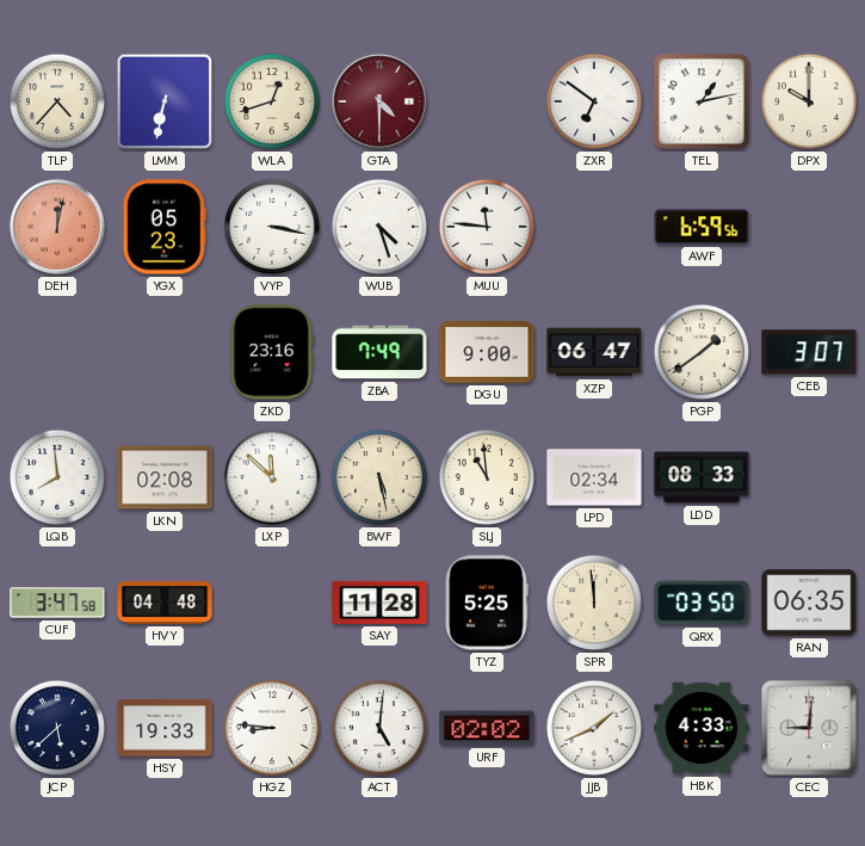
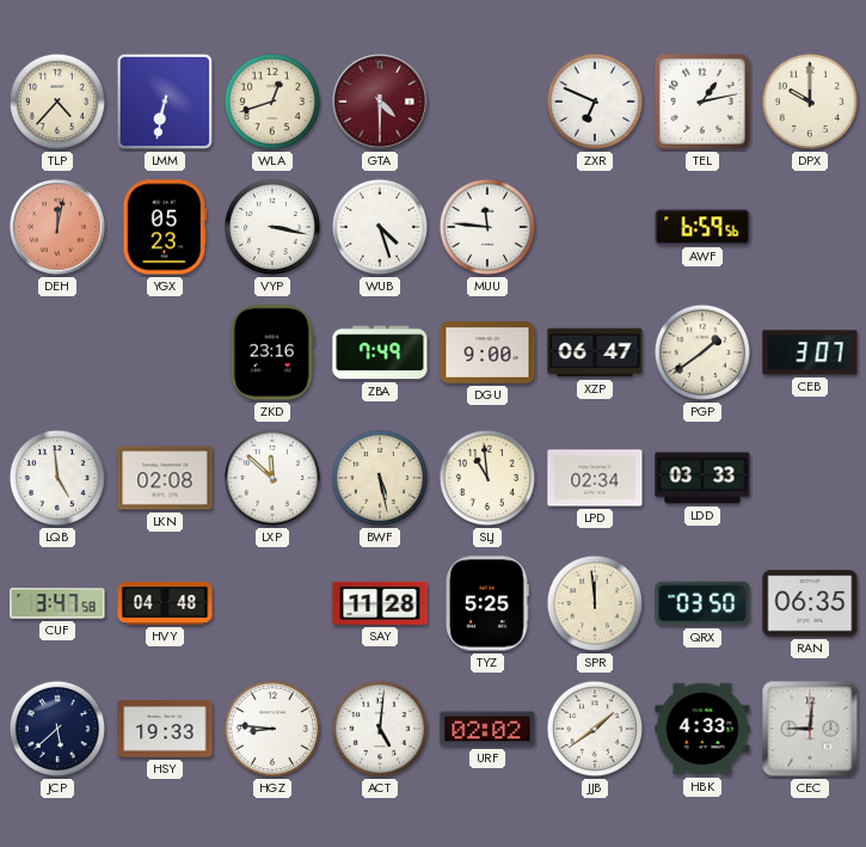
ZXR: 6:51 -> 6:49 (595, 102)
LQB: 7:59 -> 4:59 (57, 478)
LDD: 08:33 -> 03:33 (702, 478)
JJB: 1:41 -> 1:39 (595, 729)
